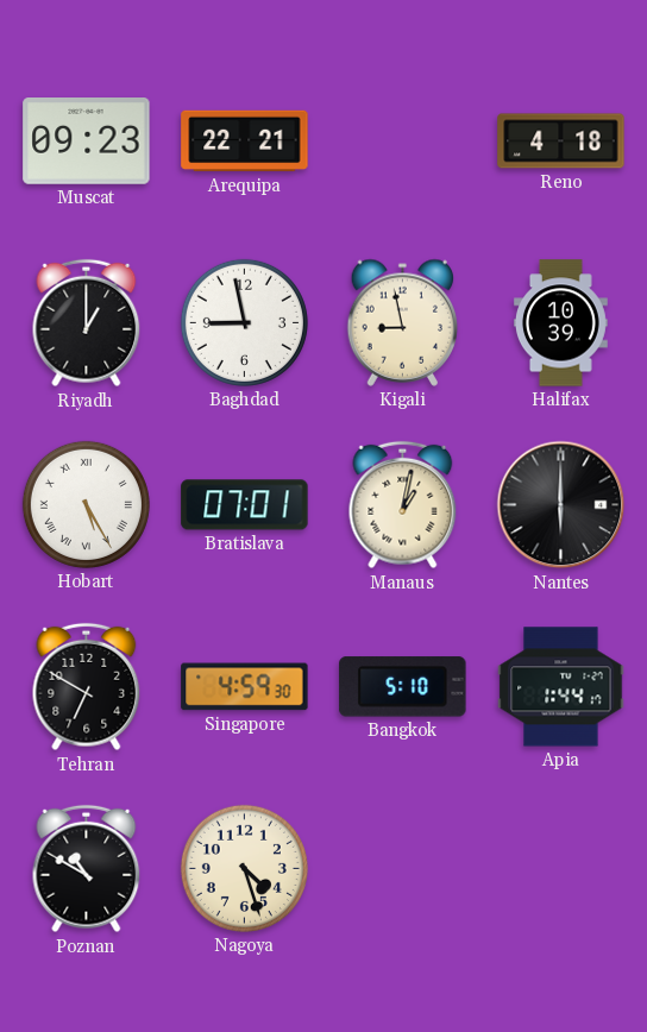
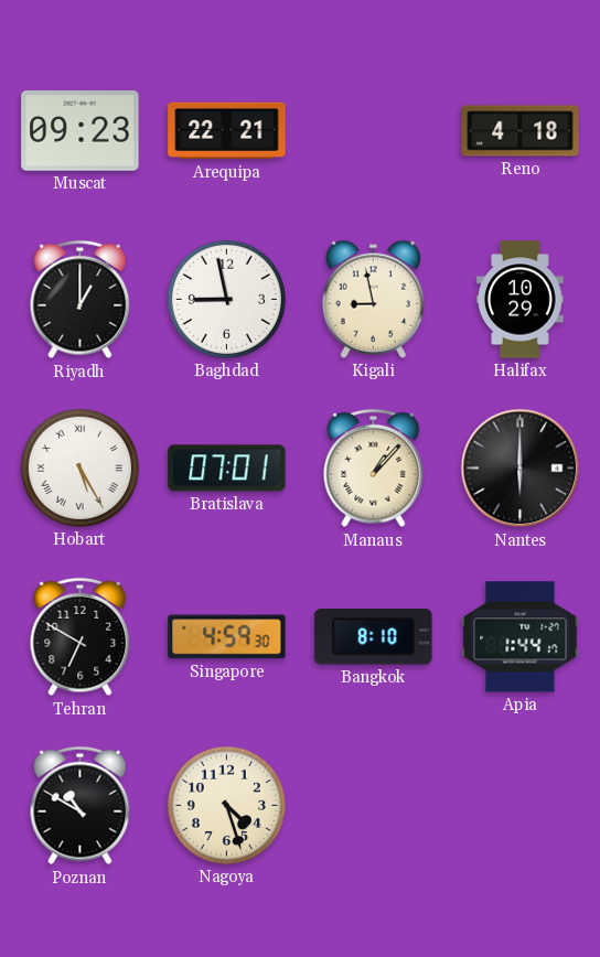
Halifax: 10:39 -> 10:29 (519, 300)
Manaus: 1:02 -> 1:07 (374, 469)
Bangkok: 5:10 -> 8:10 (374, 637)
